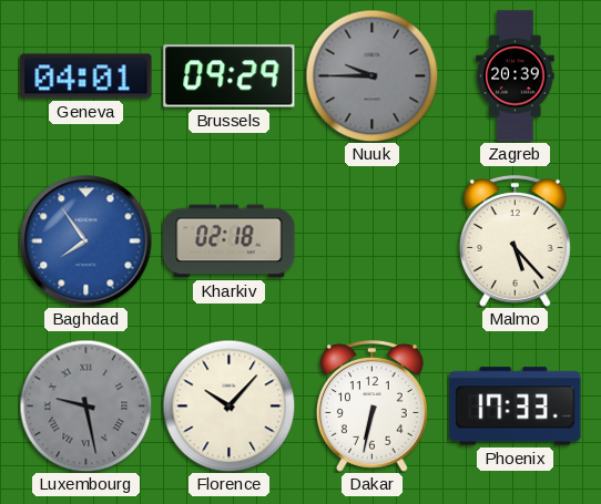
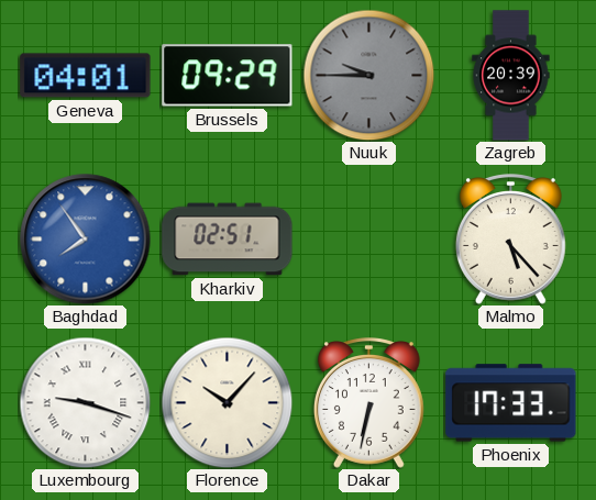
Kharkiv: 02:18 -> 02:51 (228, 240)
Luxembourg: 9:28 -> 9:18 (85, 402)
Luxembourg dial: grey -> white (85, 402)
